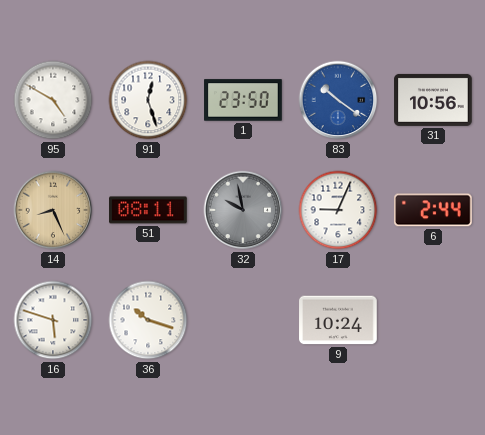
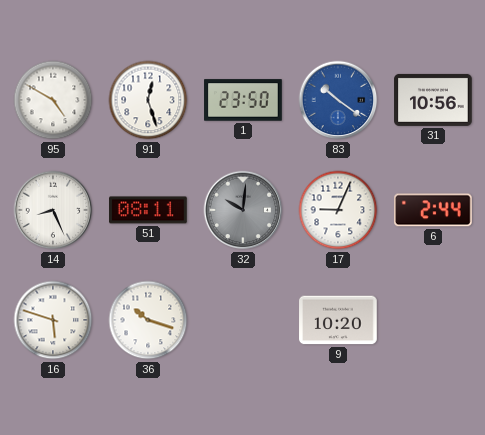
14 dial: champagne -> white (53, 210)
32: 9:58 -> 10:01 (243, 210)
9: 10:24 -> 10:20 (338, 320)
